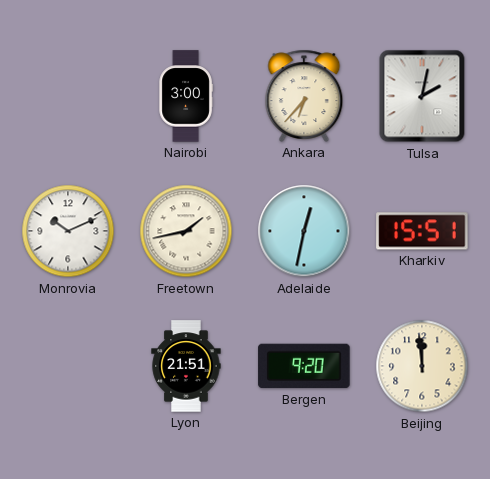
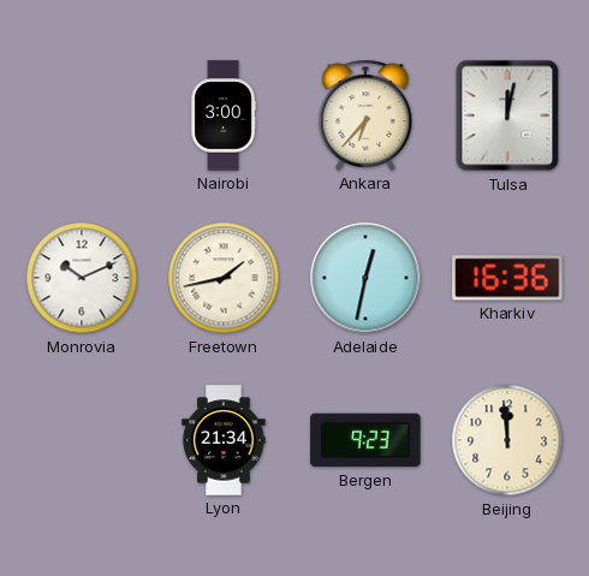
Tulsa: 2:02 -> 12:02 (507, 115)
Kharkiv: 15:51 -> 16:36 (507, 278)
Lyon: 21:51 -> 21:34 (224, 440)
Bergen: 9:20 -> 9:23 (365, 440)
